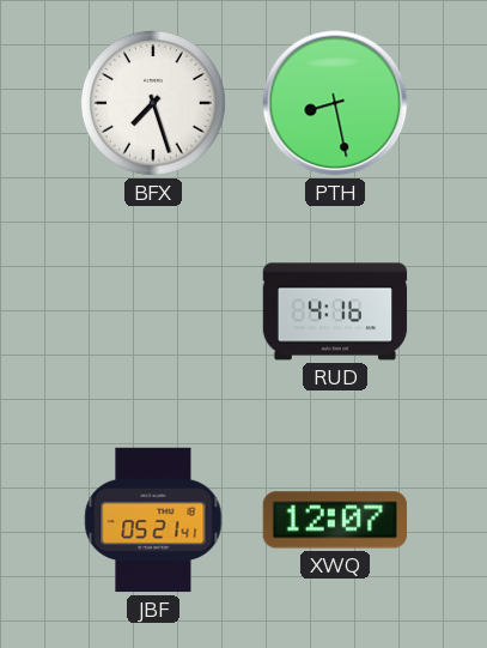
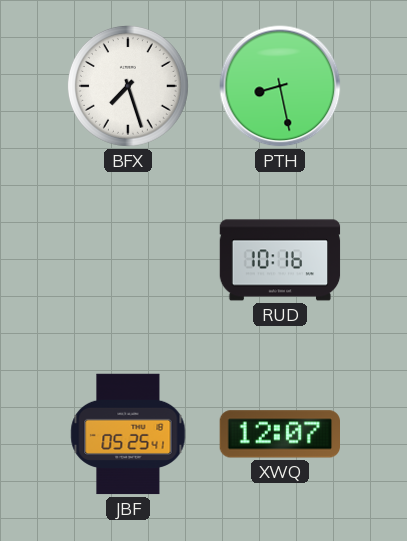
RUD: 4:16 -> 10:16 (280, 260)
JBF: 05:21 -> 05:25 (128, 434)
